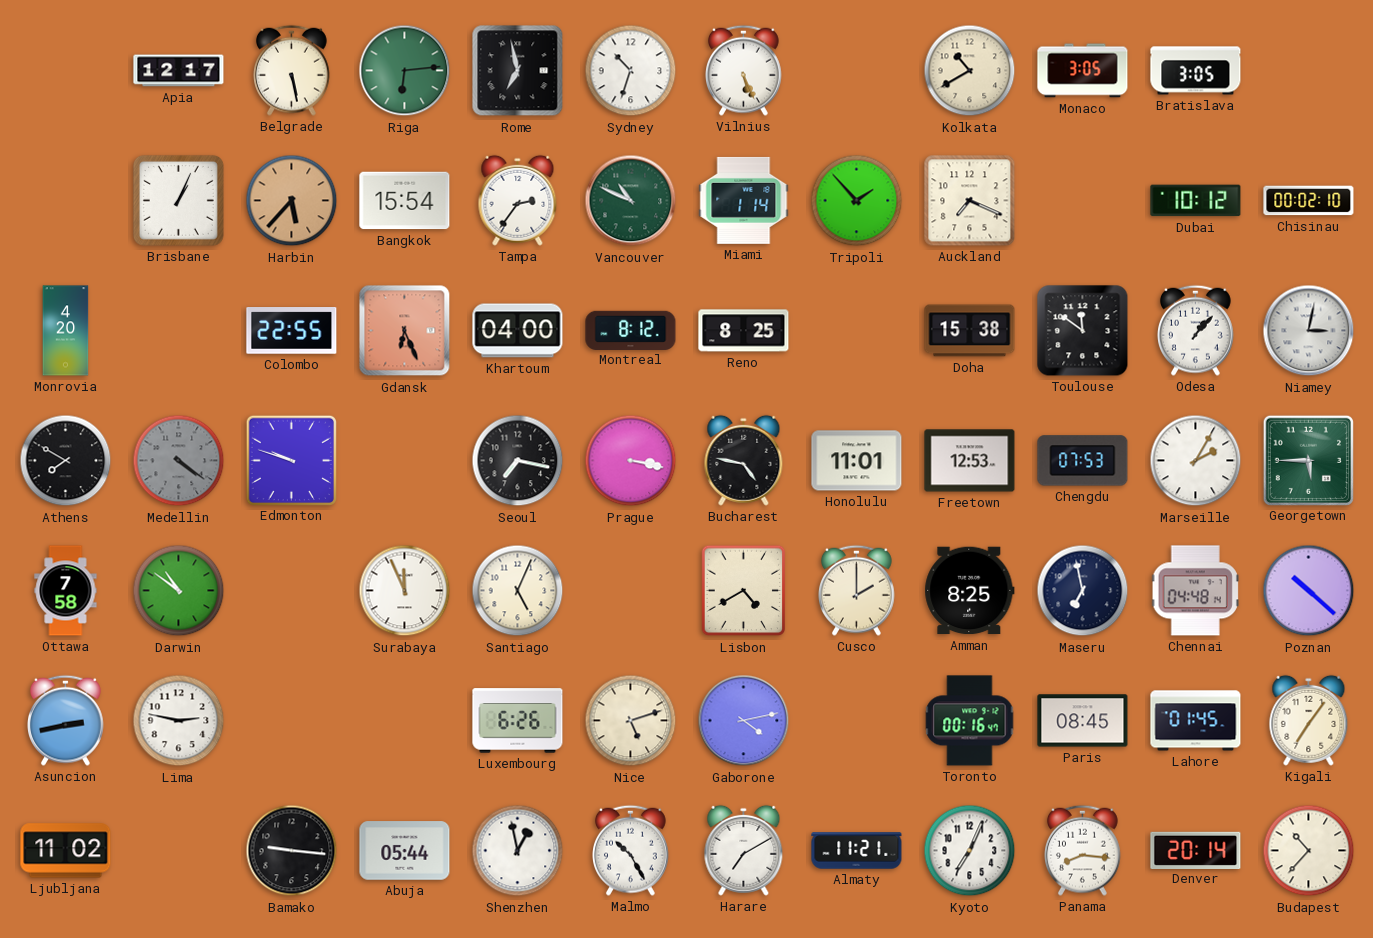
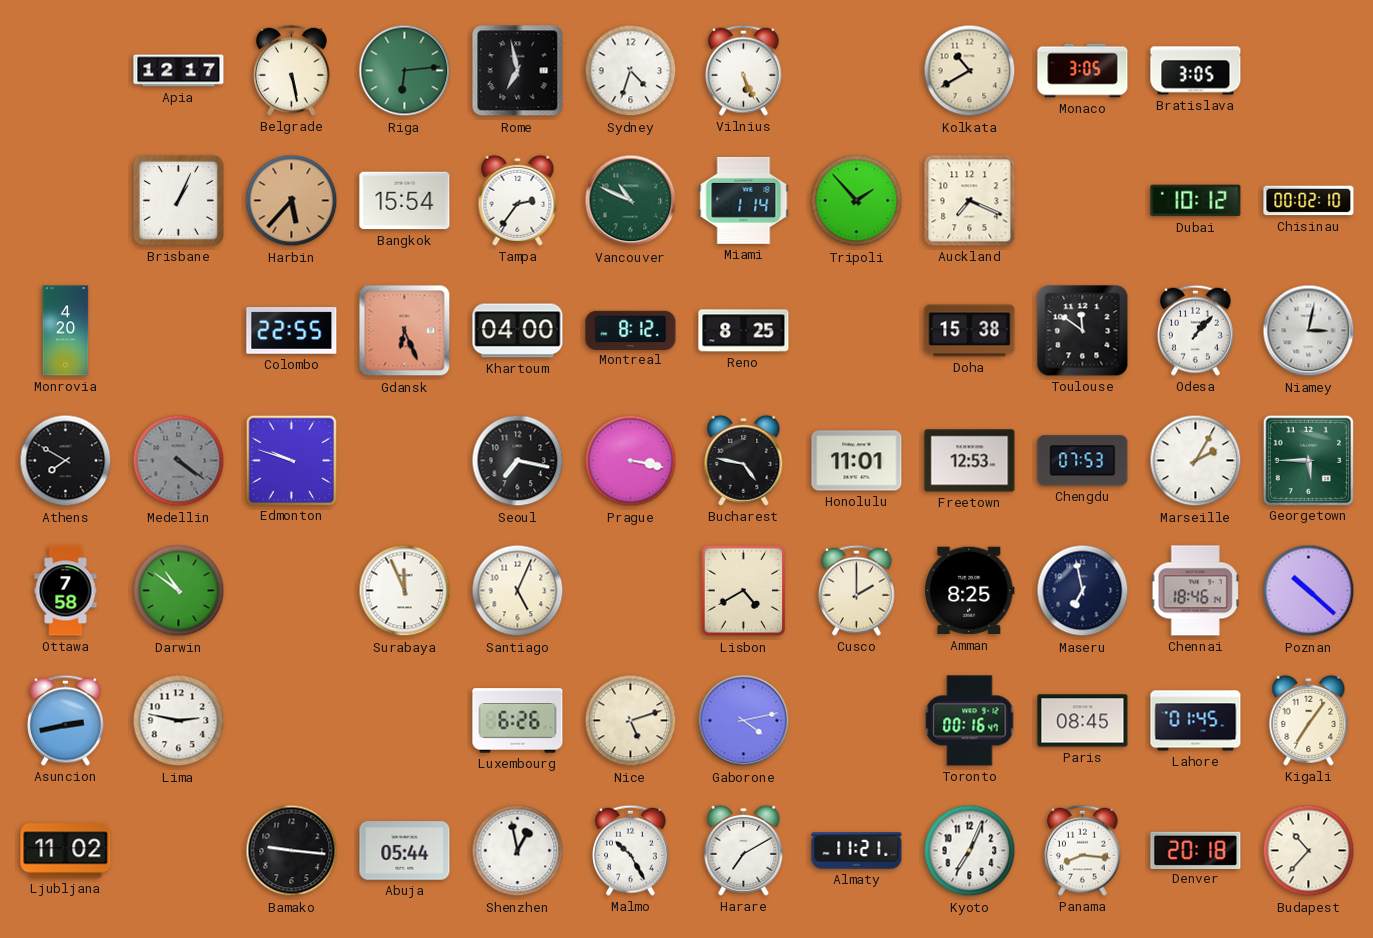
Sydney: 10:33 -> 4:33 (631, 71)
Chennai: 04:48 -> 18:46 (1195, 591)
Denver: 20:14 -> 20:18 (1196, 850)
